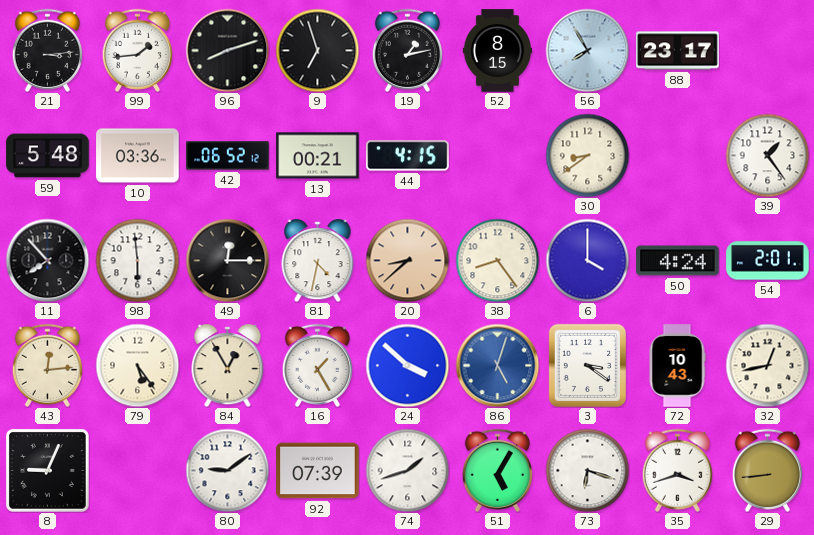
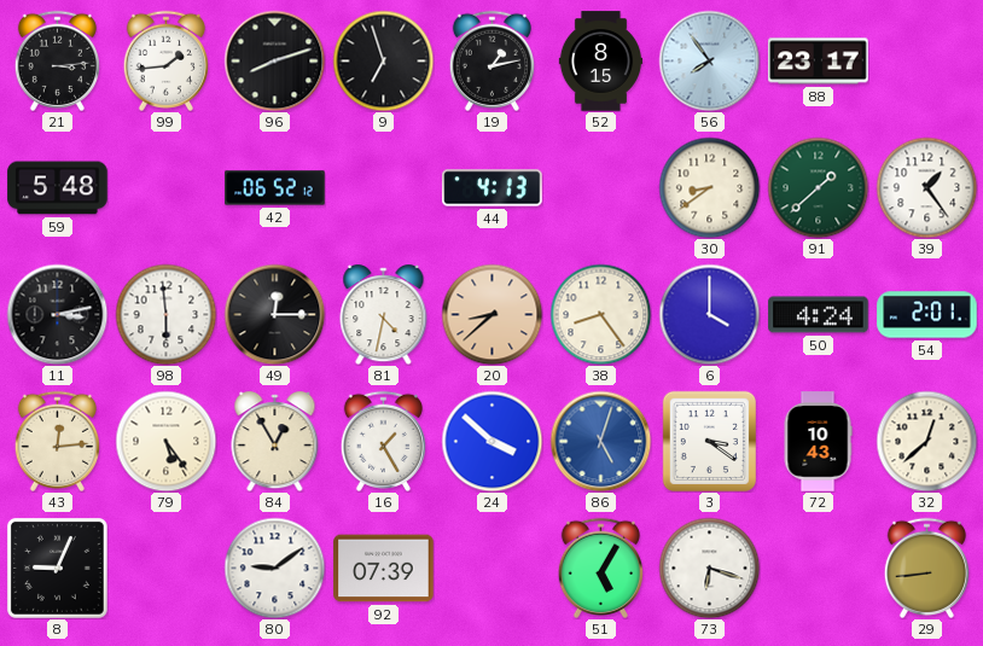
56: 7:55 -> 7:54 (709, 60)
10: 03:36 -> none (138, 156)
13: 00:21 -> none (318, 156)
44: 4:15 -> 4:13 (493, 188)
91: none -> 1:38 (818, 187)
11: 7:53 -> 3:13 (57, 314)
32: 12:43 -> 12:38 (926, 441)
74: 1:42 -> none (407, 470)
35: 3:42 -> none (677, 470)
